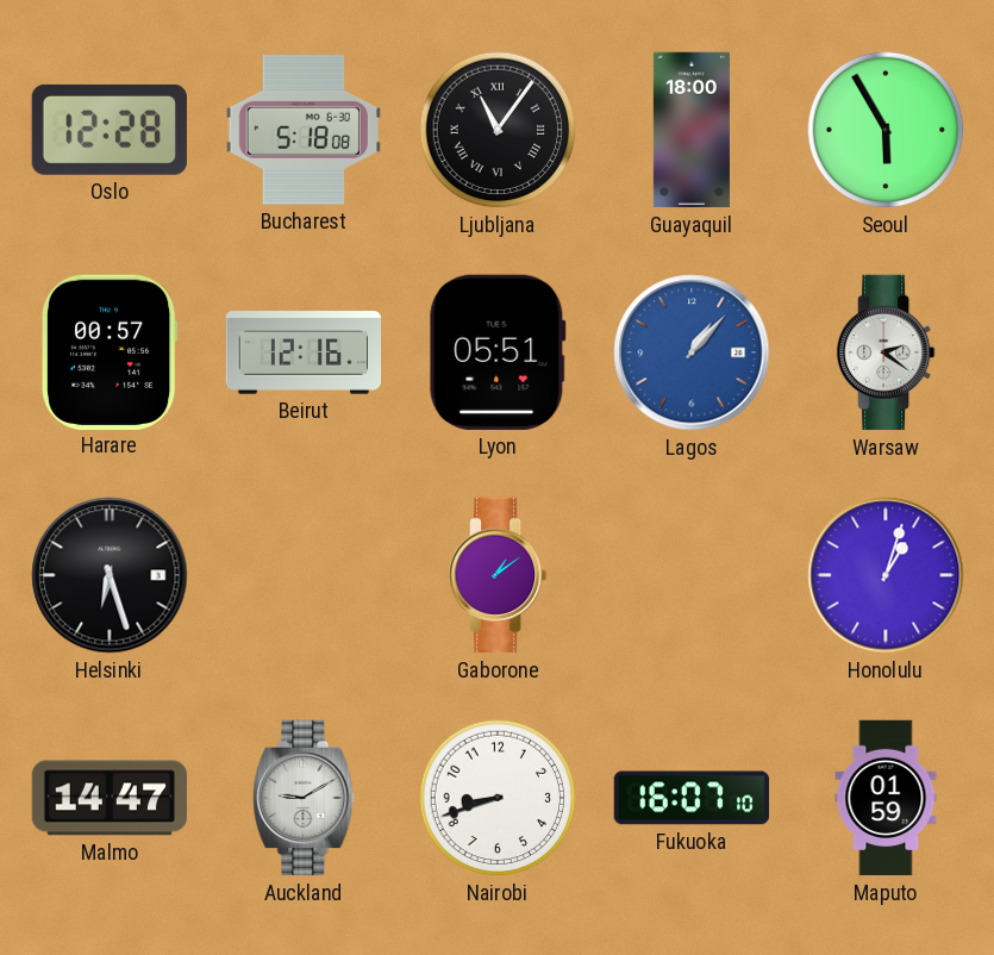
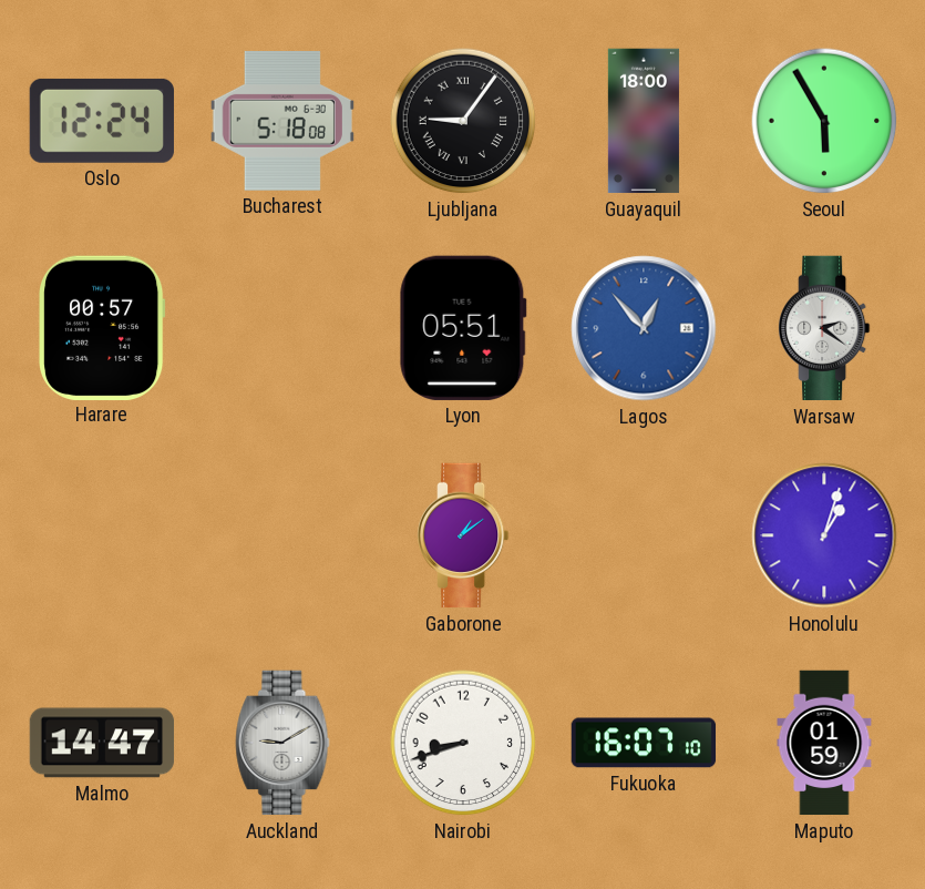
Oslo: 12:28 -> 12:24 (102, 121)
Ljubljana: 11:06 -> 9:06 (463, 121)
Beirut: 12:16 -> none (304, 352)
Lagos: 1:07 -> 12:53 (644, 328)
Helsinki: 6:27 -> none (110, 575)
